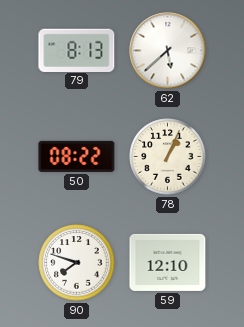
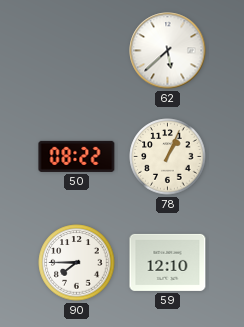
79: 8:13 -> none (77, 50)
90: 7:48 -> 7:45 (77, 263)
